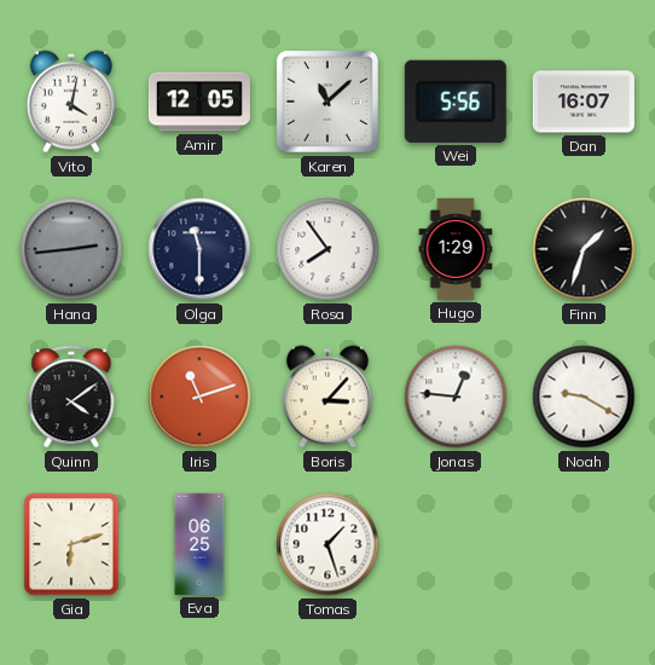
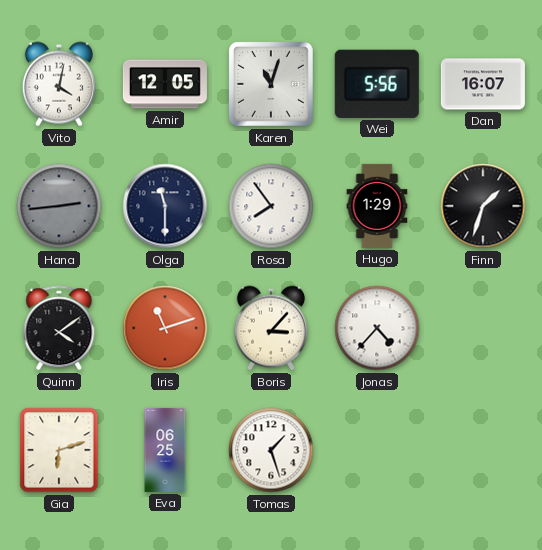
Karen: 11:08 -> 11:03 (271, 84)
Jonas: 12:46 -> 4:37 (377, 328)
Noah: 9:20 -> none (584, 397)
